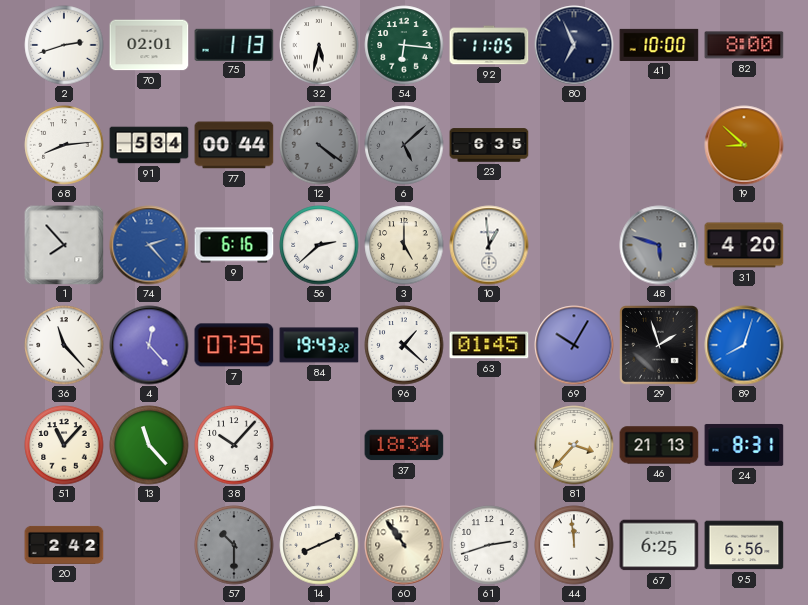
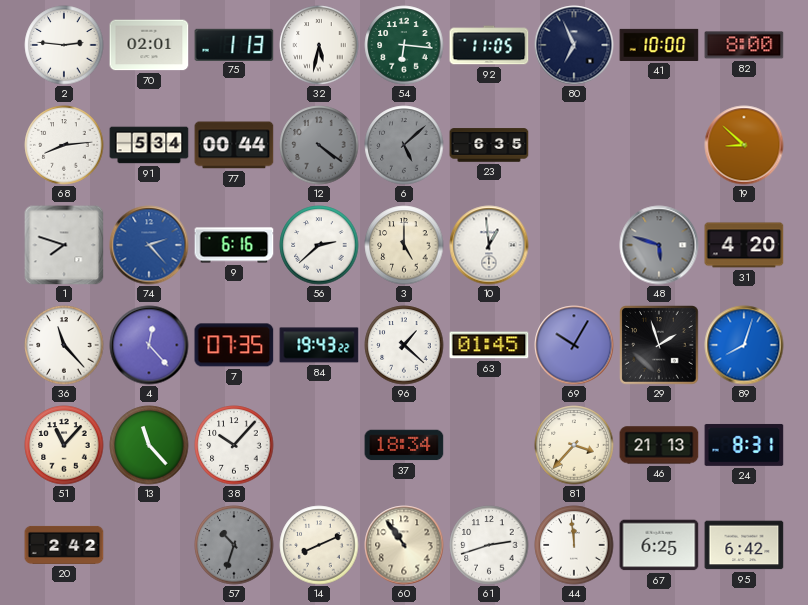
2: 2:42 -> 2:46 (64, 45)
1: 7:53 -> 7:48 (64, 245)
57: 10:30 -> 10:33 (234, 545)
95: 6:56 -> 6:42 (744, 545)
